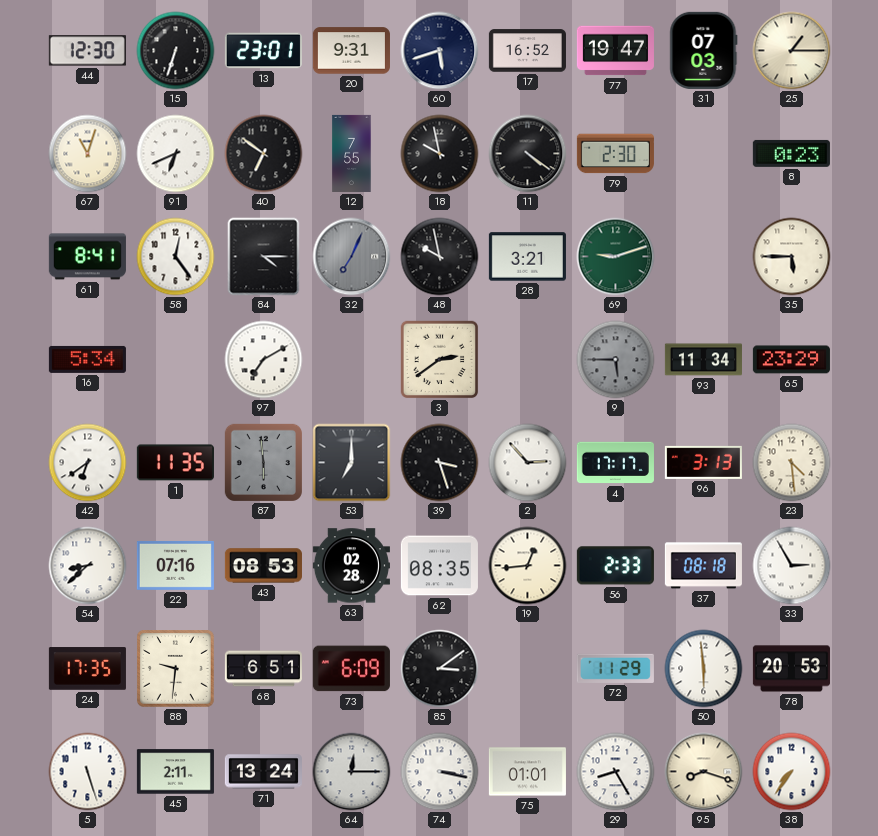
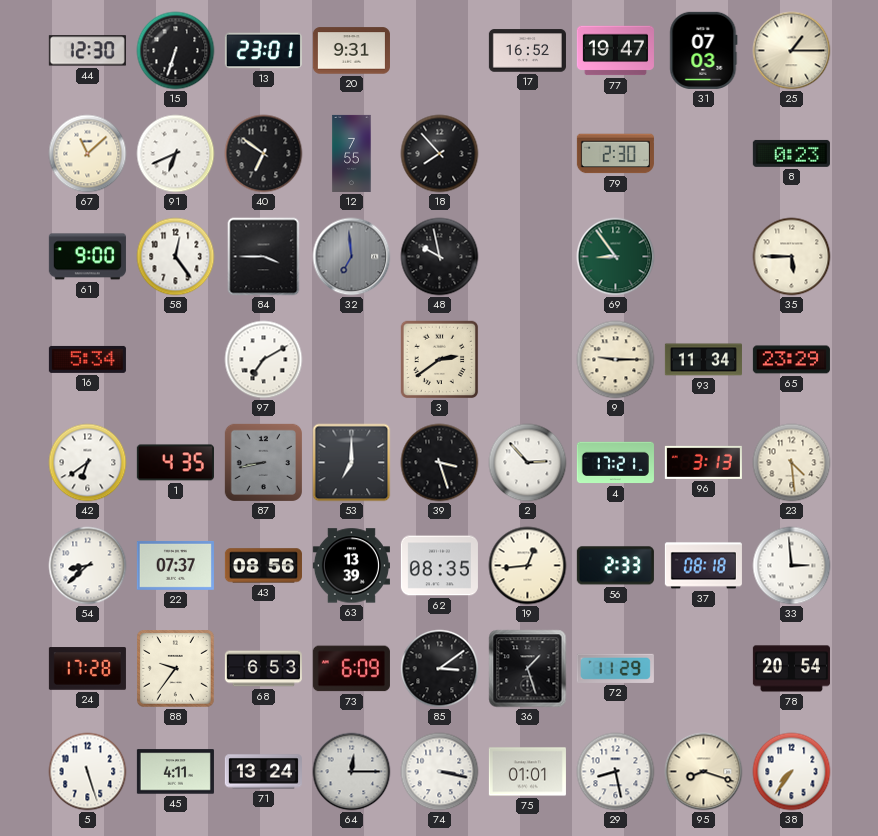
60: 5:42 -> none (440, 51)
67: 11:03 -> 11:08 (88, 154)
18: 9:58 -> 7:53 (440, 154)
11: 4:21 -> none (528, 154)
61: 8:41 -> 9:00 (87, 257)
84: 4:15 -> 3:45 (264, 257)
32: 7:04 -> 6:59 (352, 257)
28: 3:21 -> none (527, 257)
69: 9:12 -> 8:54 (616, 257)
9: 5:45 -> 9:15 (616, 360)
9 dial: grey -> cream (616, 360)
1: 11:35 -> 4:35 (175, 463)
87: 5:59 -> 8:43 (263, 462)
4: 17:17 -> 17:21 (615, 463)
22: 07:16 -> 07:37 (175, 565)
43: 08:53 -> 08:56 (263, 566)
63: 02:28 -> 13:39 (351, 566)
33: 2:55 -> 2:59 (792, 566)
24: 17:35 -> 17:28 (87, 669)
88: 9:31 -> 9:36 (176, 669)
68: 6:51 -> 6:53 (263, 669)
36: none -> 1:27 (528, 669)
50: 5:59 -> none (704, 669)
78: 20:53 -> 20:54 (791, 669)
45: 2:11 -> 4:11 (175, 772)
29: 8:25 -> 8:28 (616, 772)
